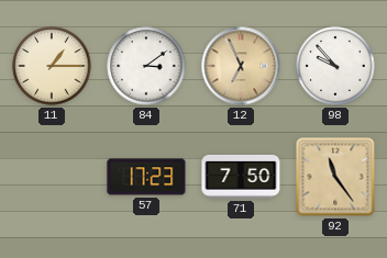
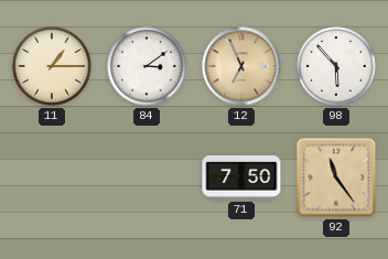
98: 9:53 -> 5:53 (336, 66)
57: 17:23 -> none (146, 177)
